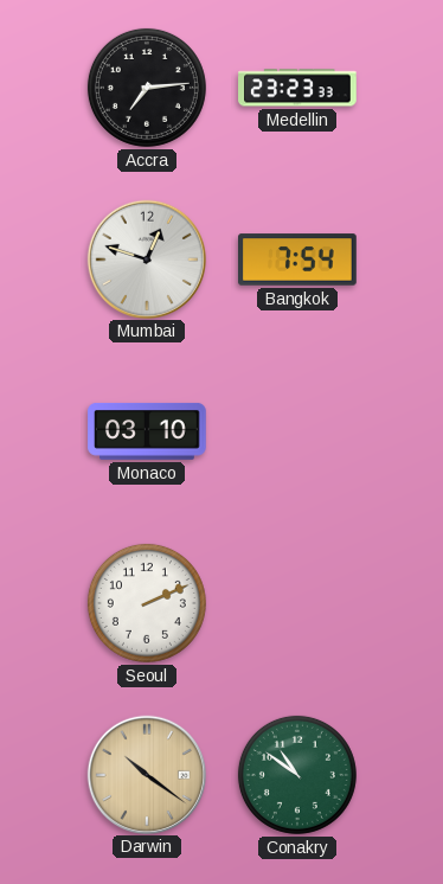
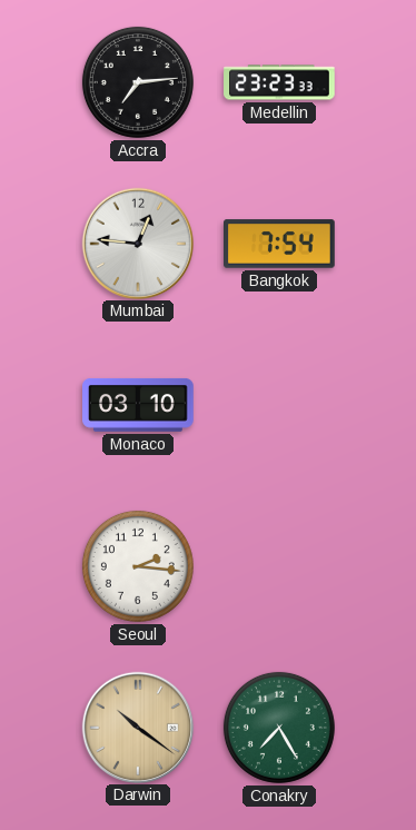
Mumbai: 12:48 -> 12:46 (137, 243)
Seoul: 2:11 -> 2:16 (138, 566)
Conakry: 10:51 -> 7:25 (279, 728)
